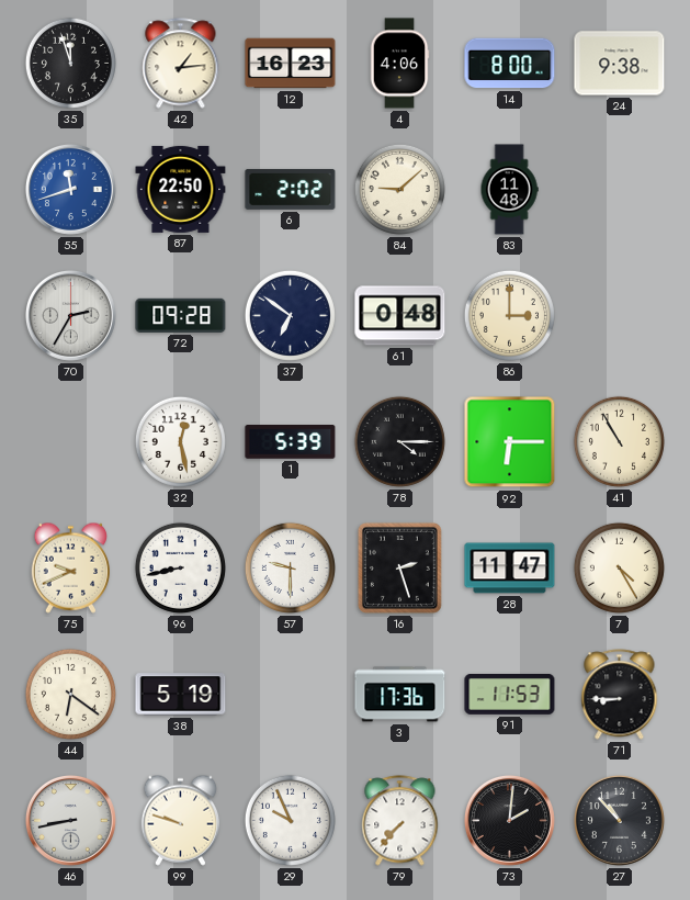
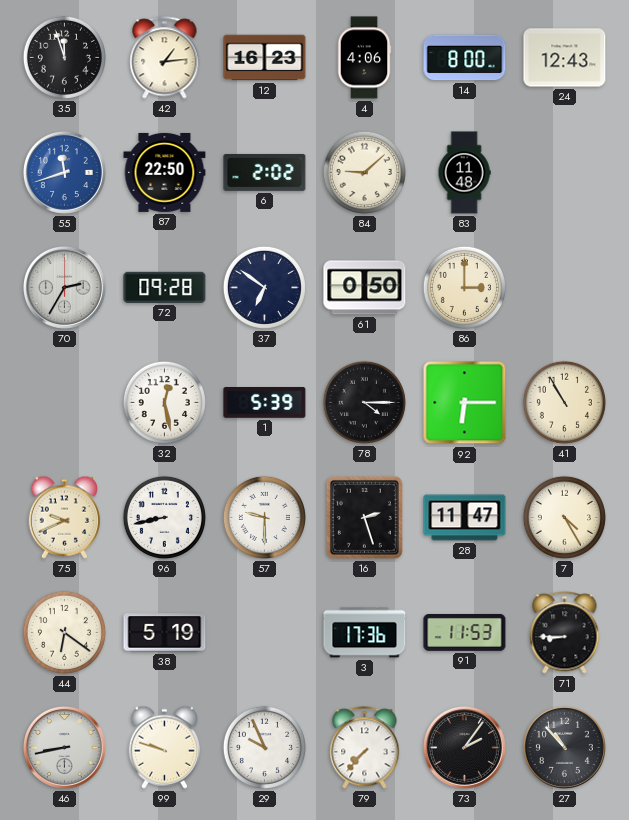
24: 9:38 -> 12:43 (565, 58)
61: 0:48 -> 0:50 (365, 288)
73: 2:01 -> 2:06 (464, 747)
